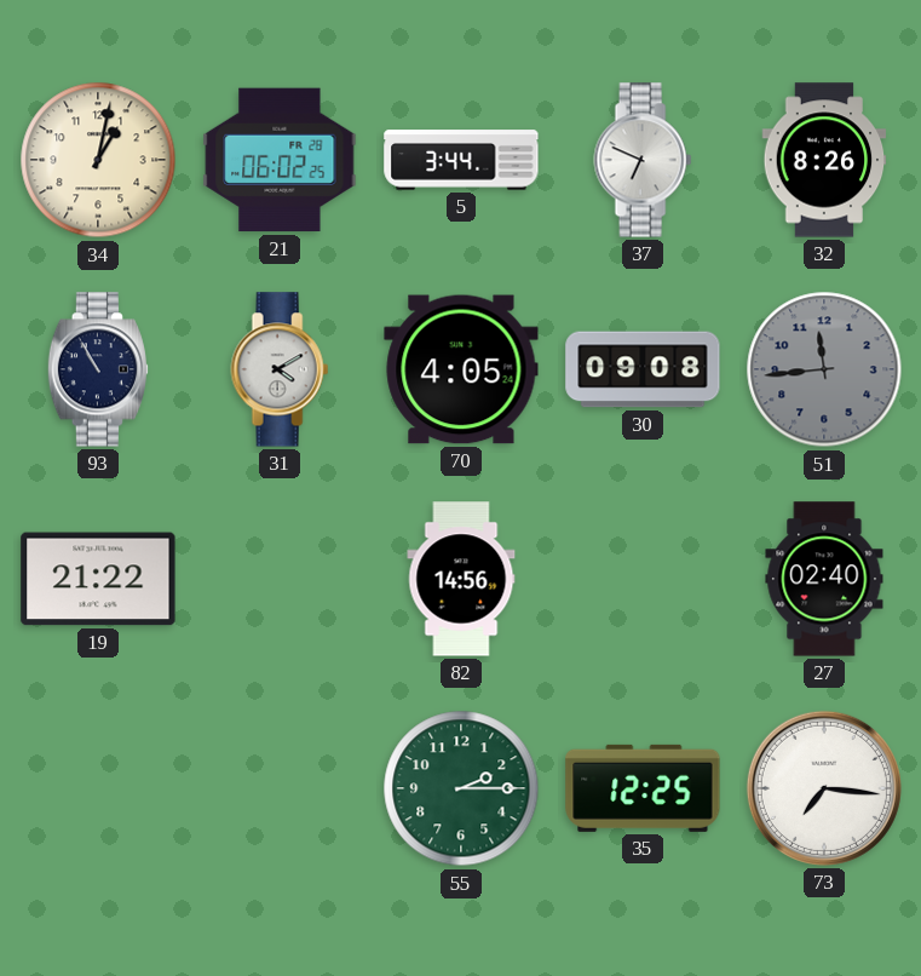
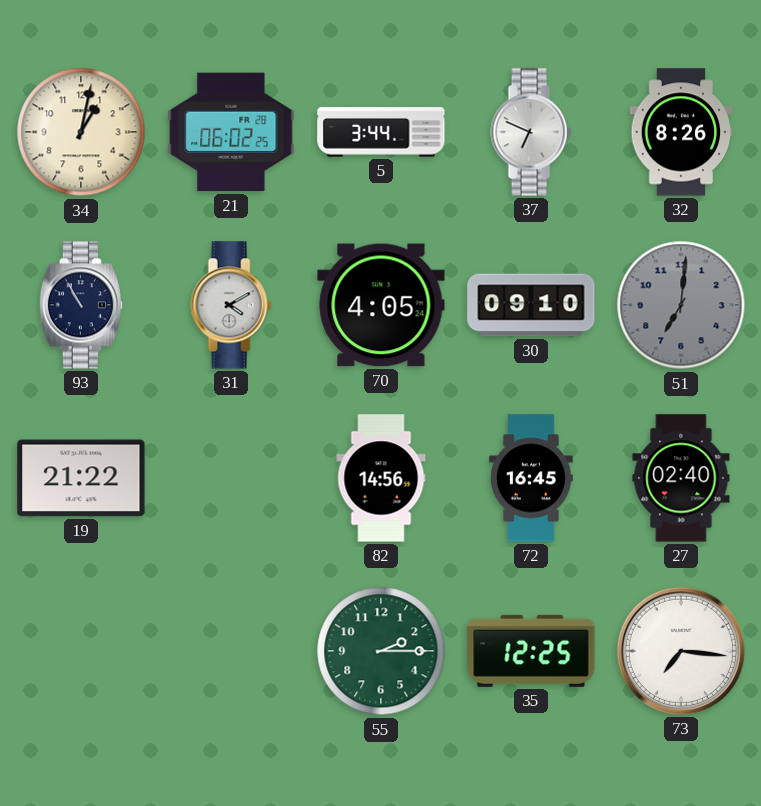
30: 09:08 -> 09:10 (531, 305)
51: 11:44 -> 7:01 (681, 305)
72: none -> 16:45 (531, 478)
